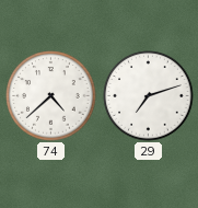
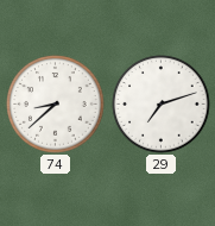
74: 4:38 -> 8:38 (56, 105)
